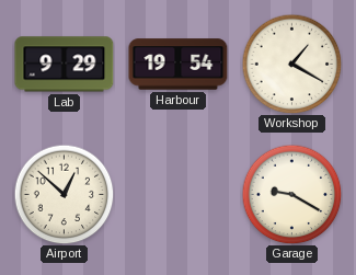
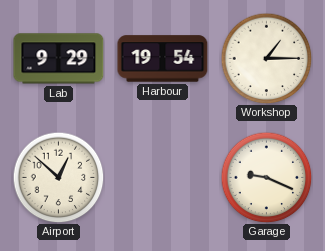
Workshop: 1:20 -> 1:15 (266, 58)
Garage: 9:20 -> 9:19 (266, 177)
